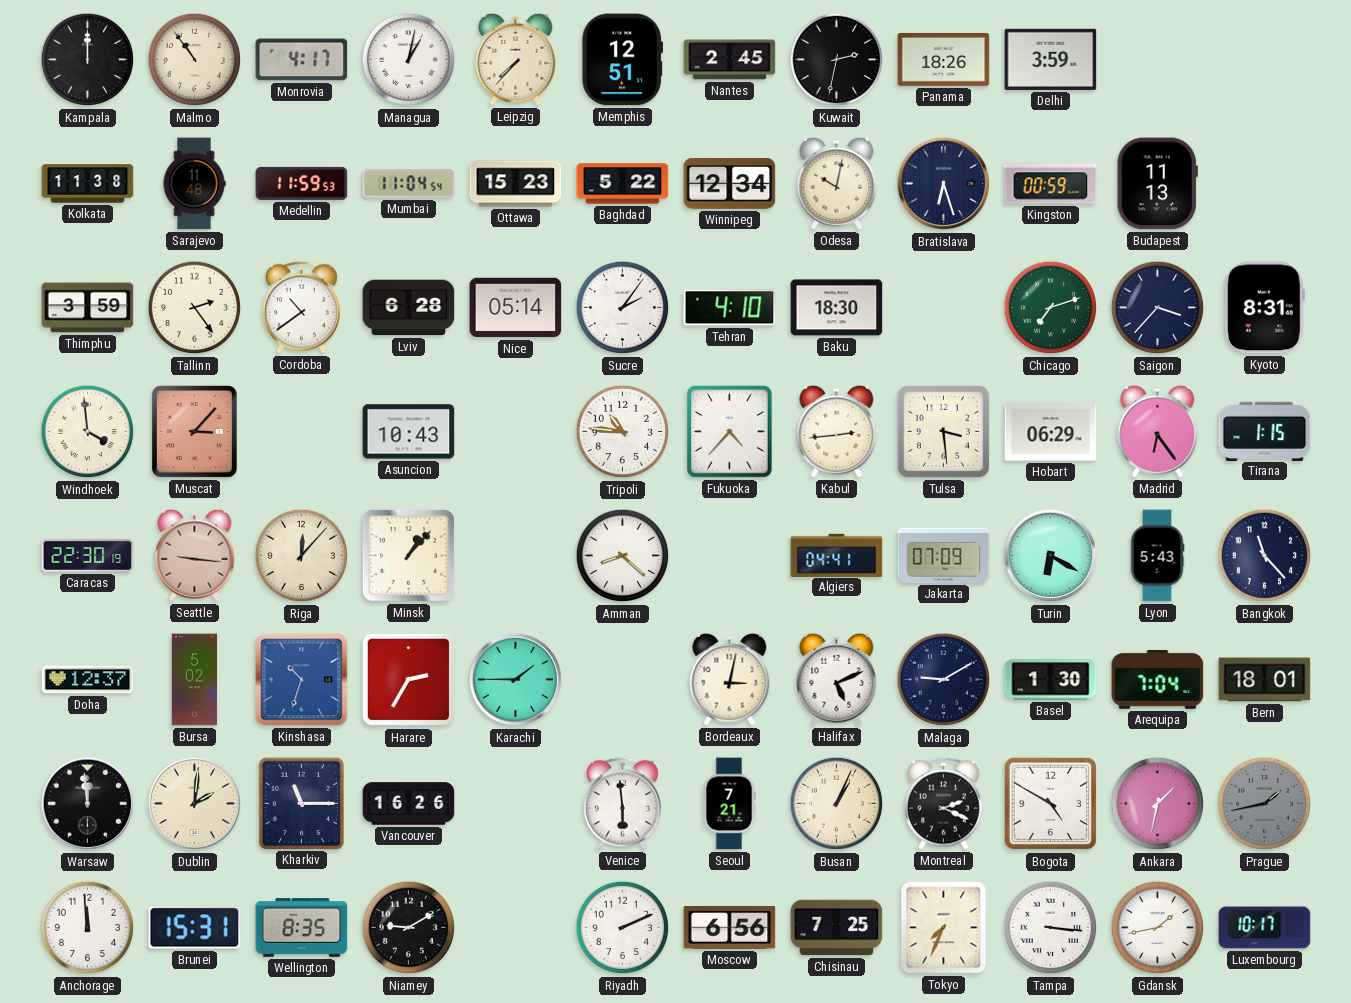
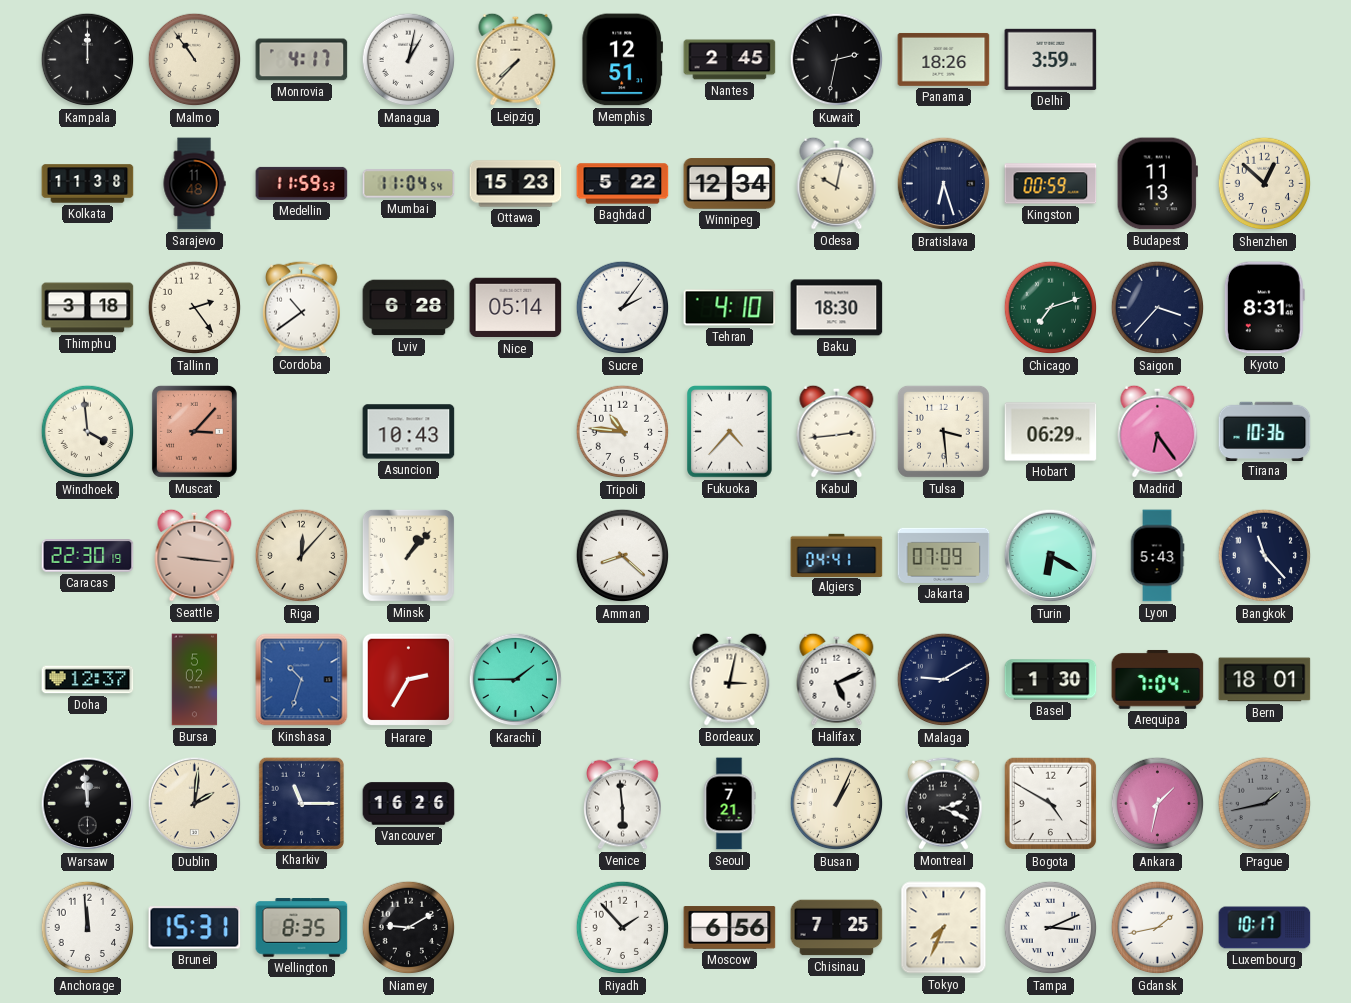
Shenzhen: none -> 12:52 (1265, 184)
Thimphu: 3:59 -> 3:18 (88, 308)
Tirana: 1:15 -> 10:36 (1265, 431)
Riyadh: 2:11 -> 1:53 (623, 928)
Tampa: 3:16 -> 3:11 (1051, 928)
